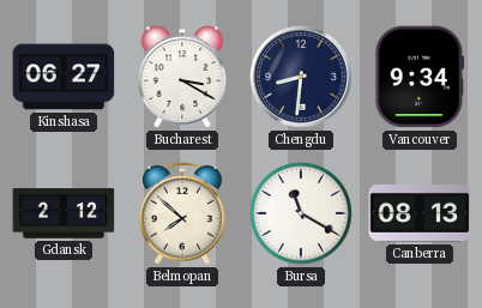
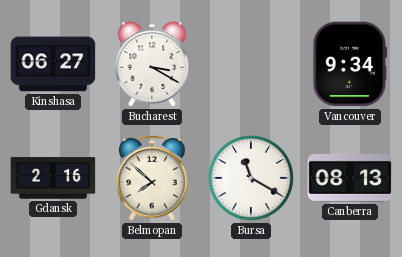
Chengdu: 8:31 -> none (301, 77)
Gdansk: 2:12 -> 2:16 (53, 178)
